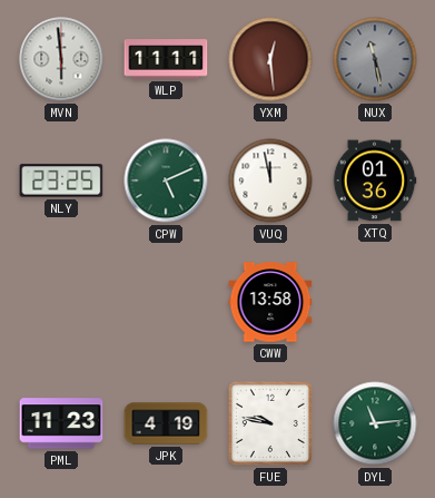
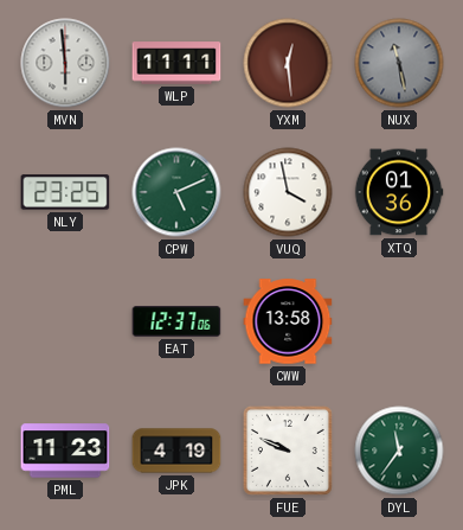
VUQ: 11:58 -> 3:58 (288, 192)
EAT: none -> 12:37 (176, 321)
FUE: 9:47 -> 9:49 (288, 451)
DYL: 11:14 -> 11:36 (399, 451)
